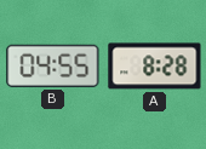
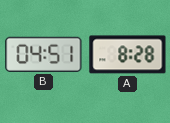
B: 04:55 -> 04:51 (44, 54)
